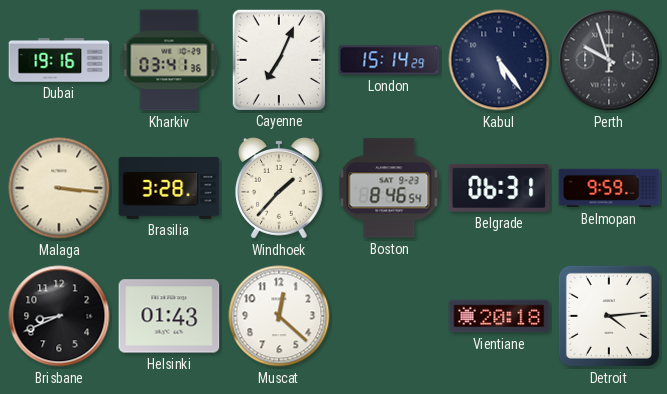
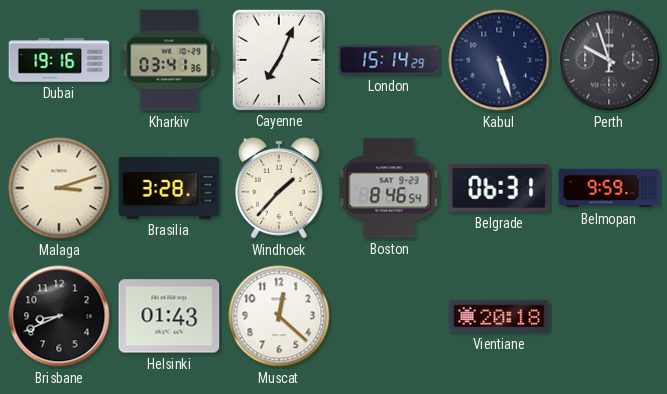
Kabul: 5:24 -> 5:27 (499, 60)
Malaga: 3:16 -> 3:12 (59, 188)
Detroit: 4:14 -> none (609, 316)
